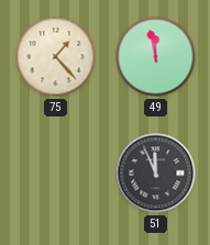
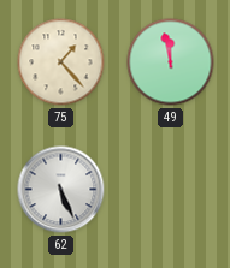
62: none -> 5:26 (61, 190)
51: 11:56 -> none (156, 174)
